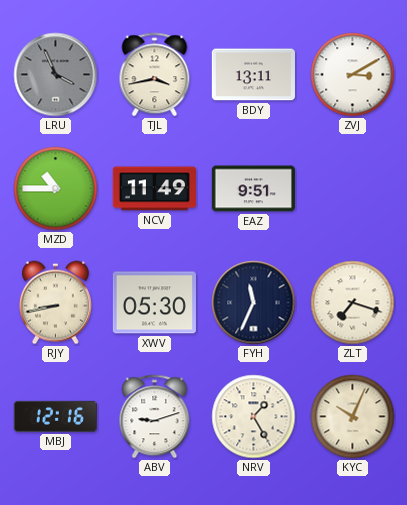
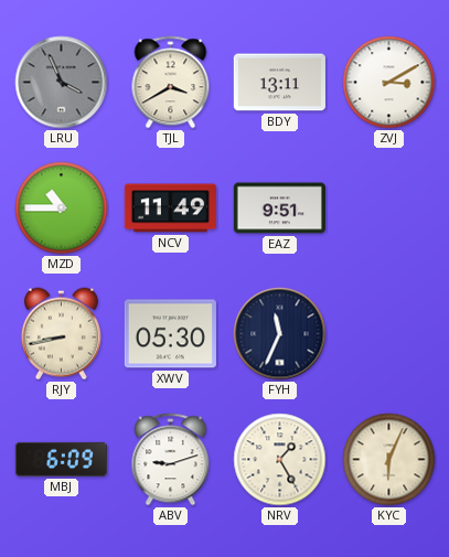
TJL: 3:43 -> 3:40 (171, 83)
ZLT: 7:18 -> none (353, 303)
MBJ: 12:16 -> 6:09 (61, 459)
KYC: 10:04 -> 6:04 (389, 460)
